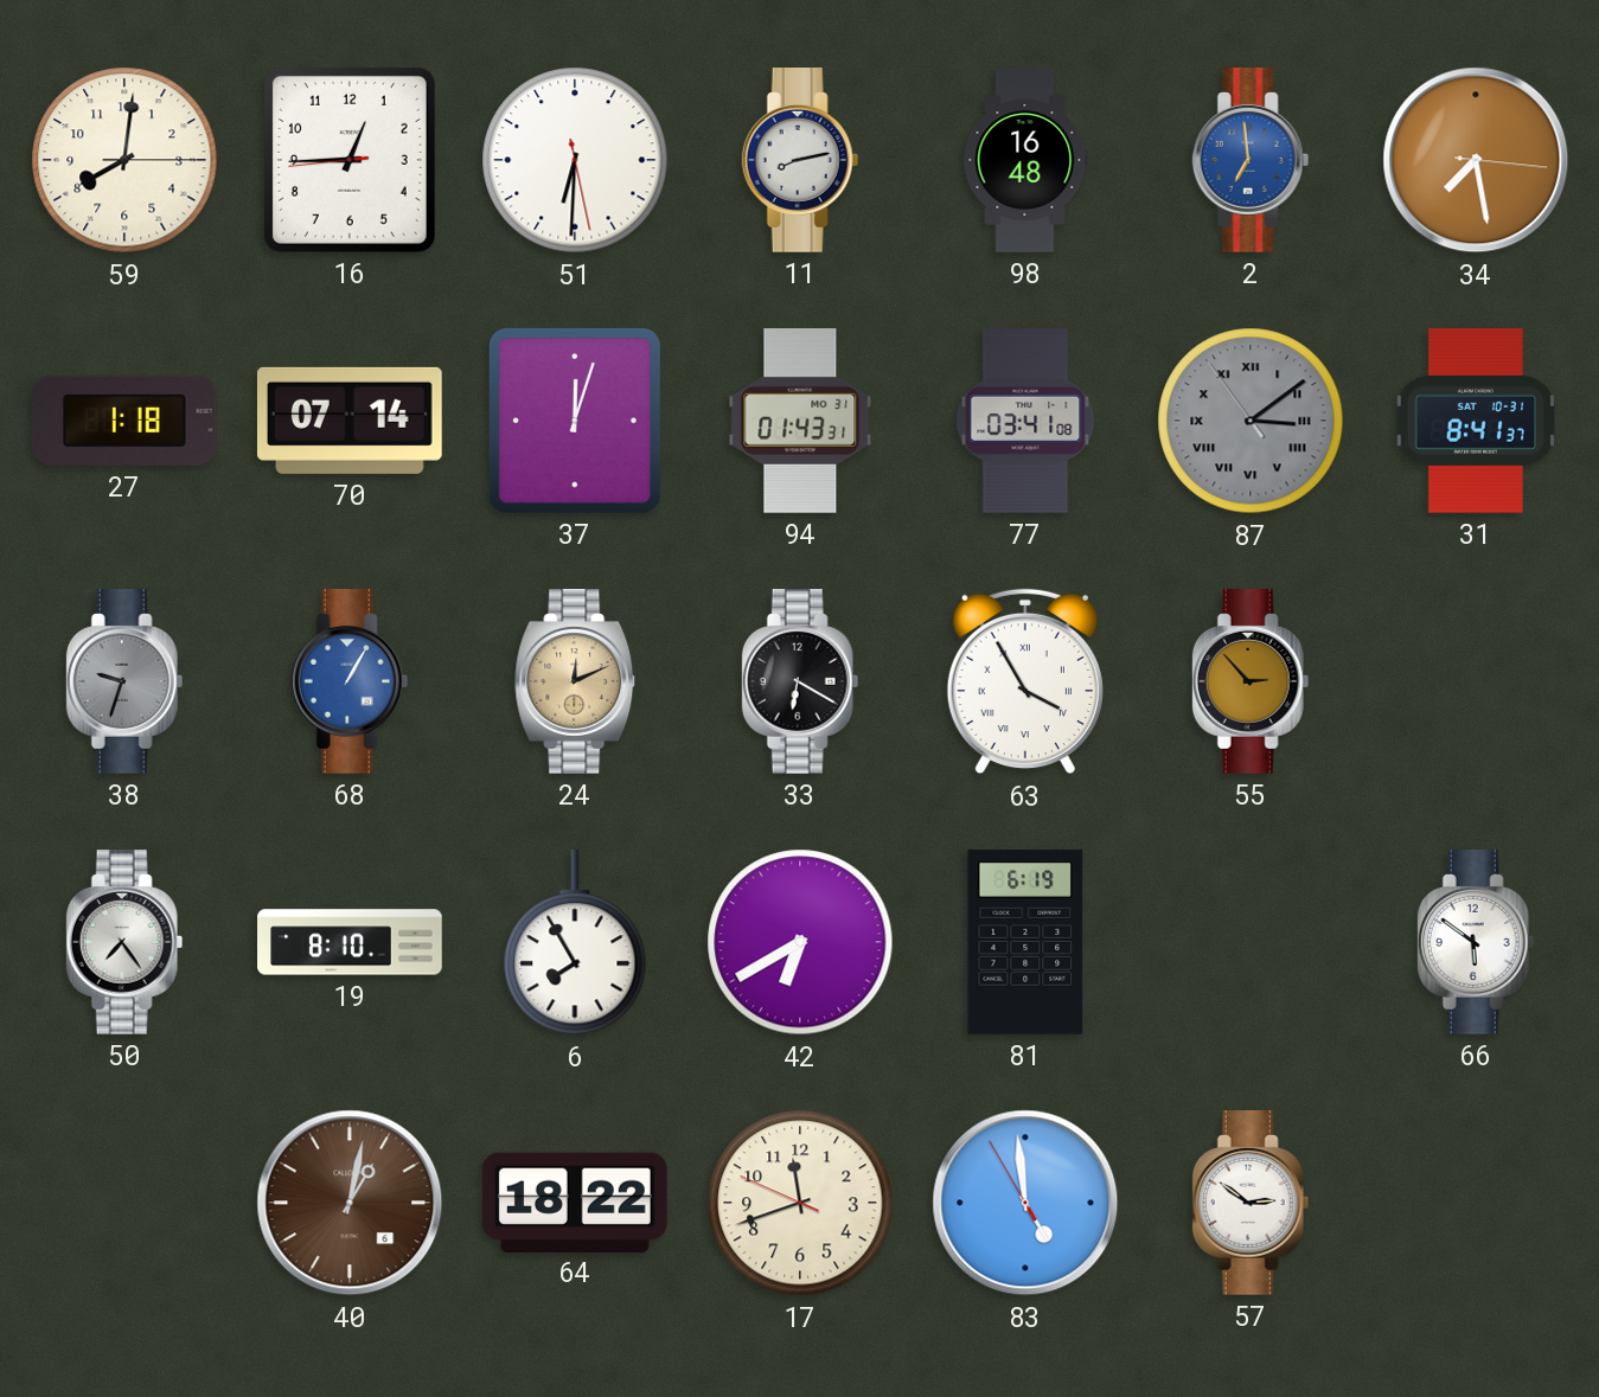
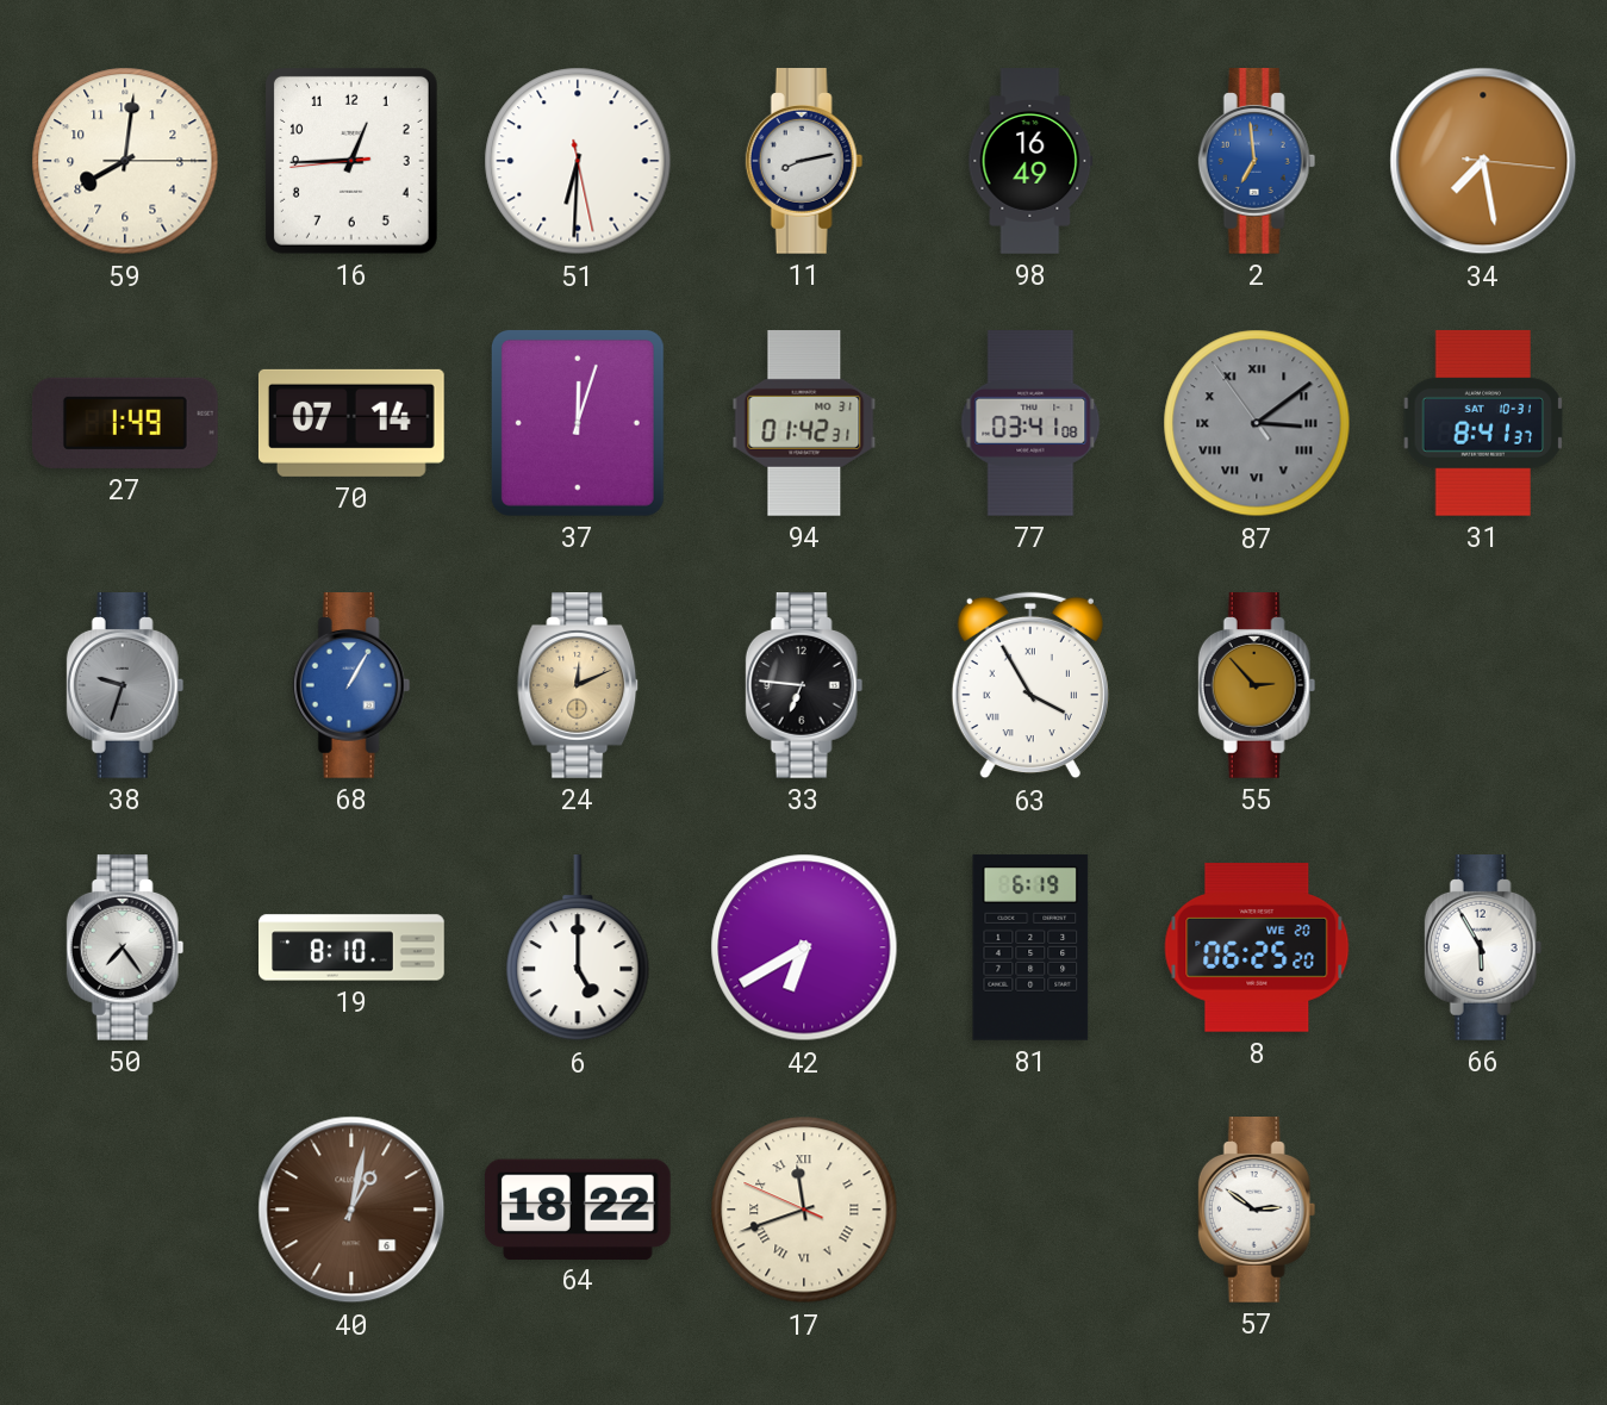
98: 16:48 -> 16:49 (1030, 161)
27: 1:18 -> 1:49 (125, 423)
94: 01:43 -> 01:42 (804, 424)
33: 6:20 -> 6:46 (804, 686)
6: 7:55 -> 5:00 (578, 947)
8: none -> 06:25 (1257, 947)
66: 5:51 -> 5:55 (1483, 949)
17 numerals: Arabic -> Roman (804, 1210)
83: 4:58 -> none (1025, 1203)
